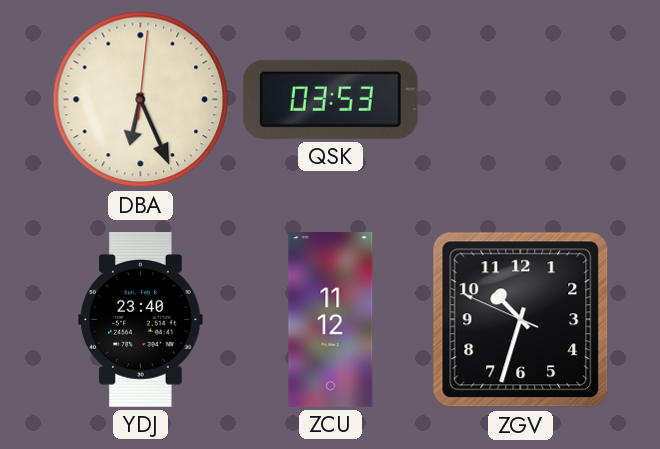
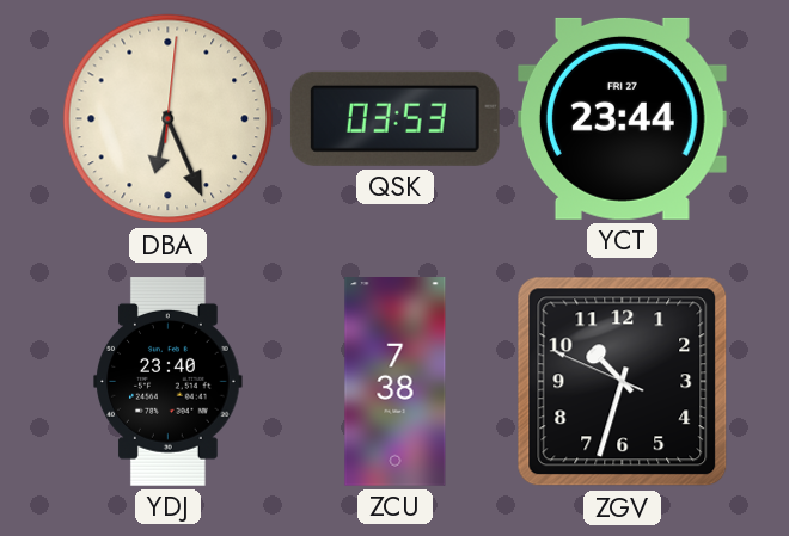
YCT: none -> 23:44 (622, 118)
ZCU: 11:12 -> 7:38 (396, 382)
